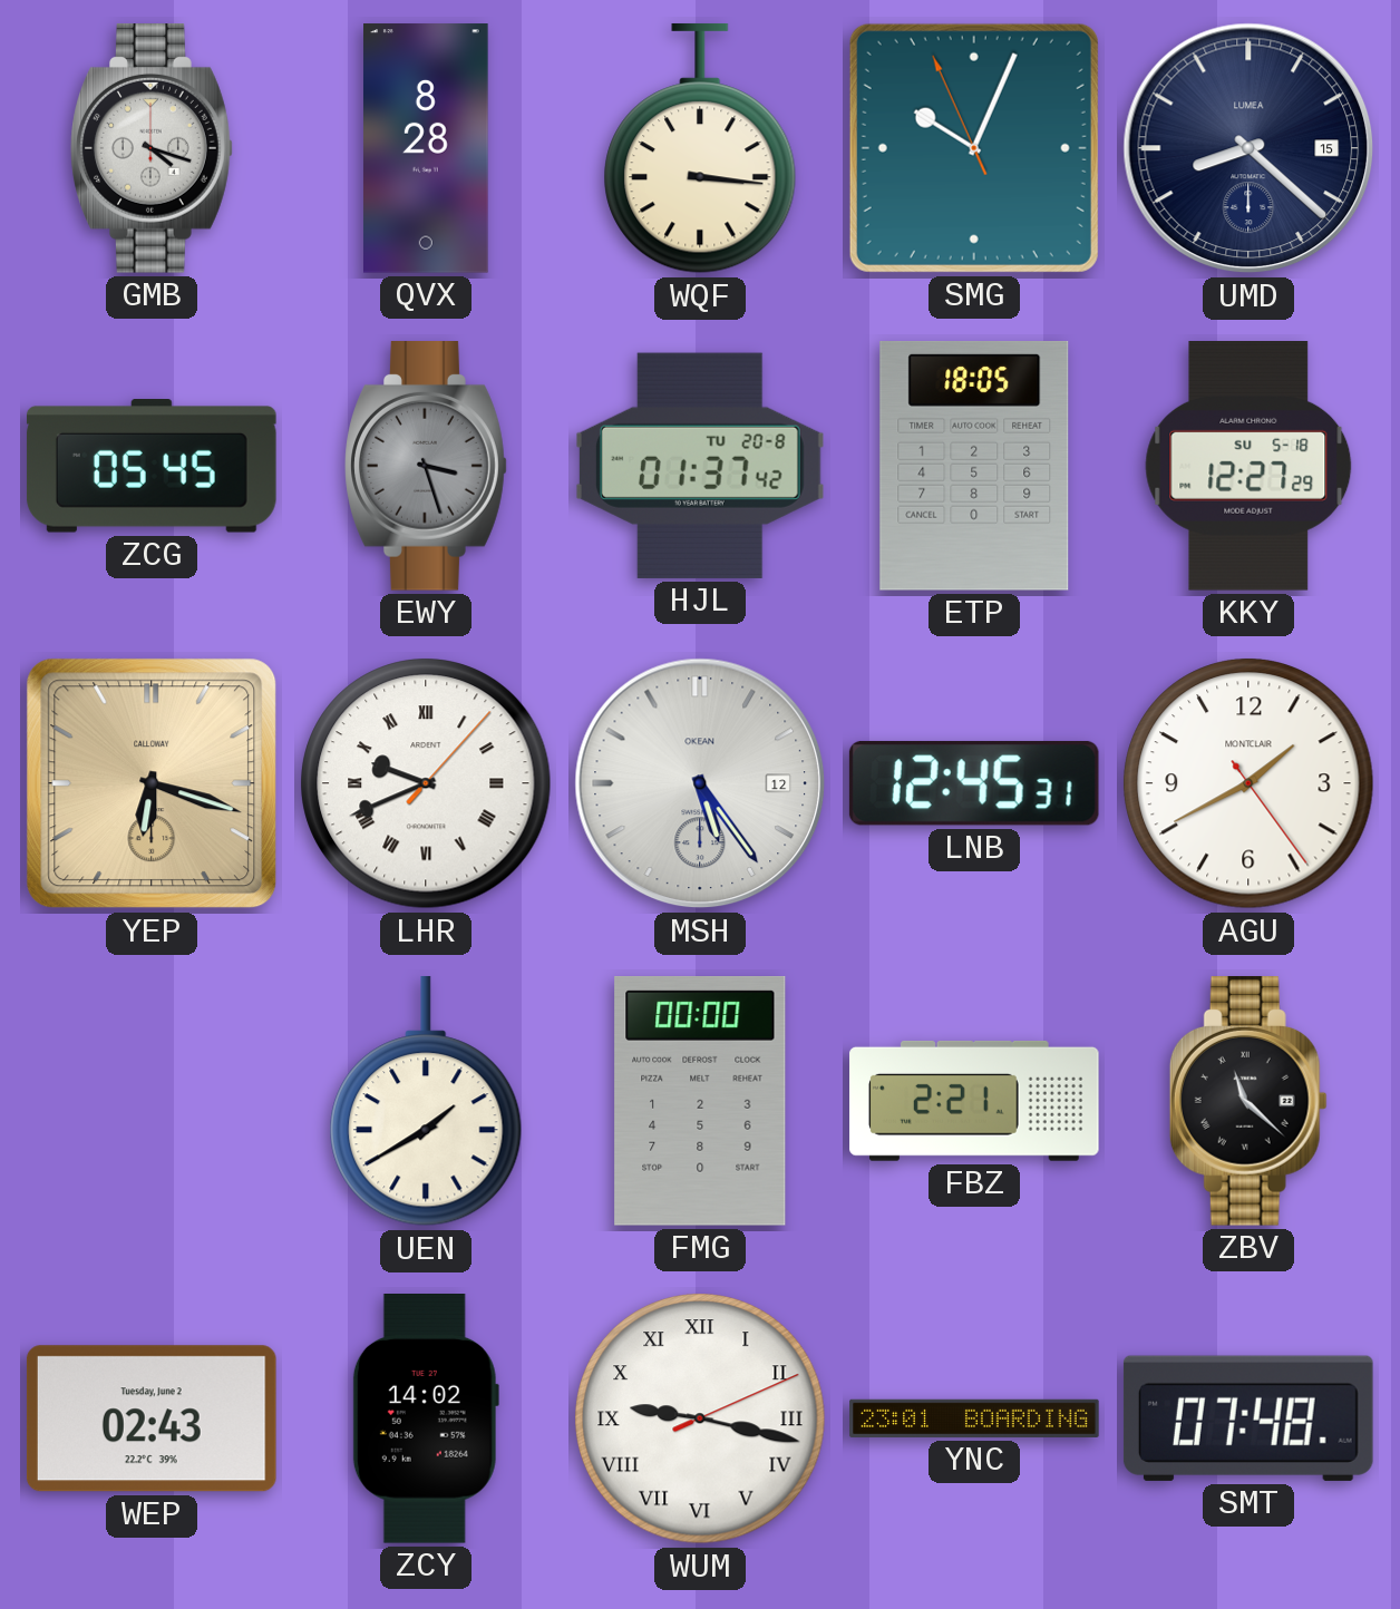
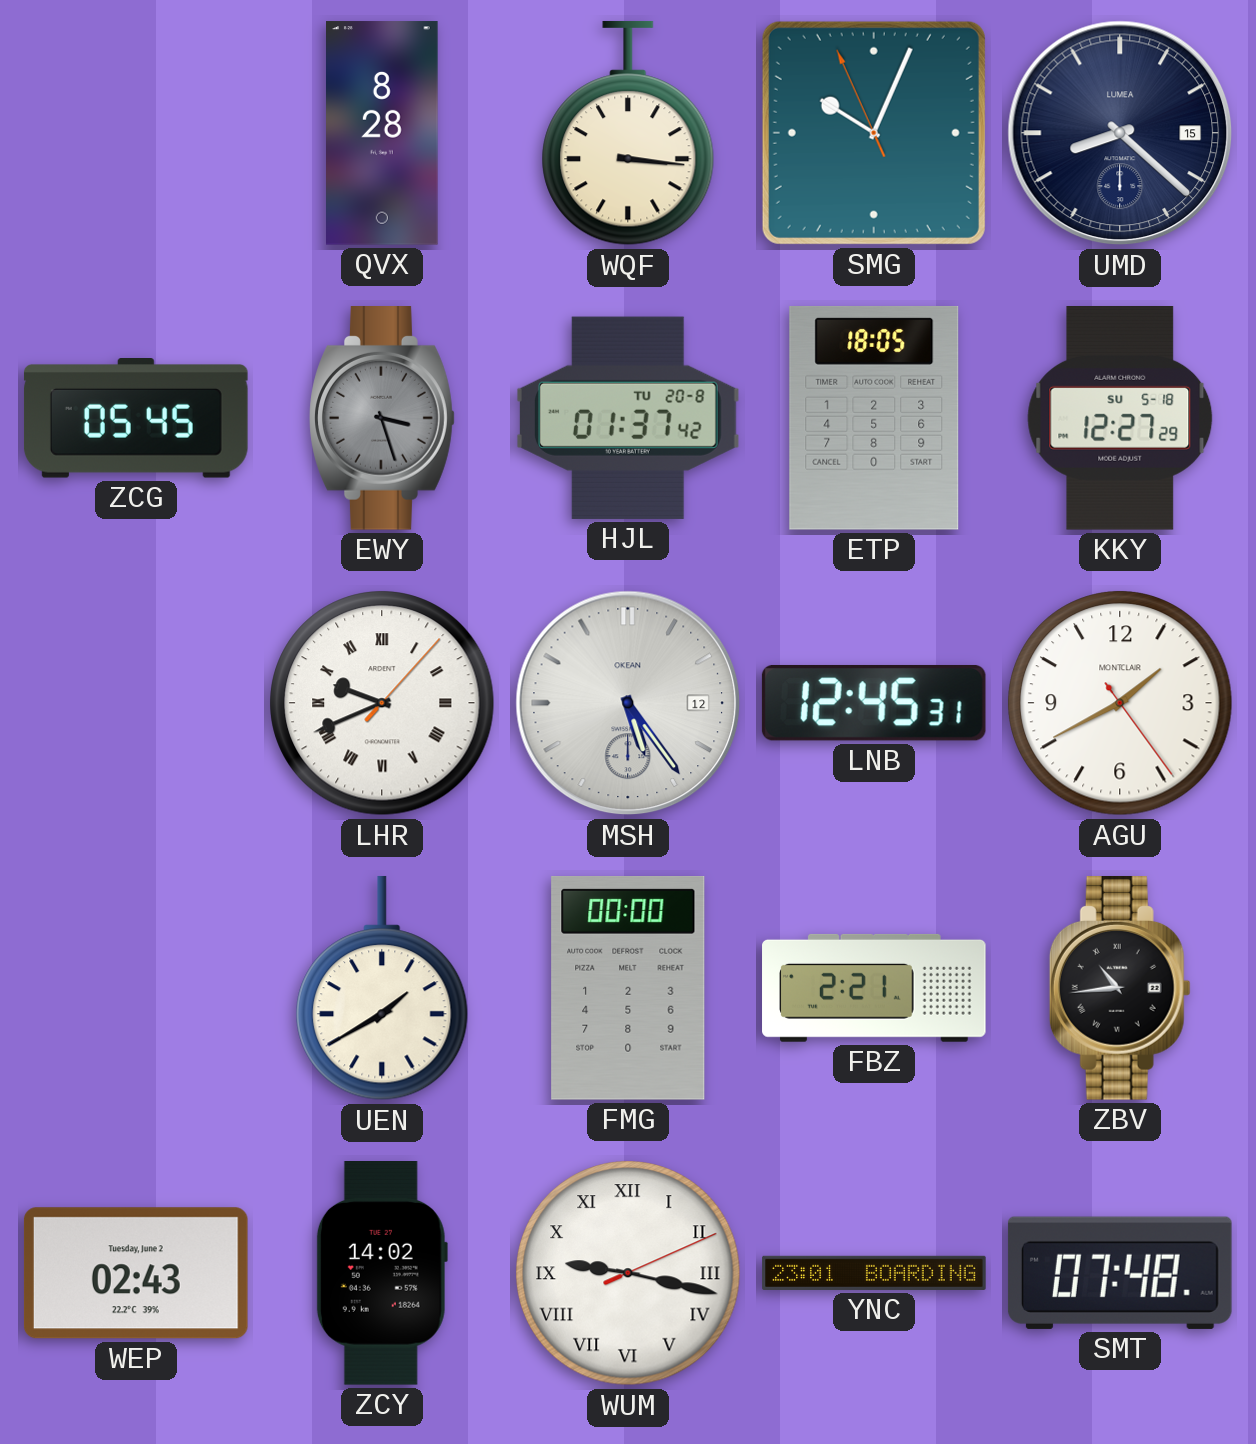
GMB: 4:18 -> none (152, 149)
YEP: 6:18 -> none (152, 783)
ZBV: 11:22 -> 10:44 (1120, 989)
